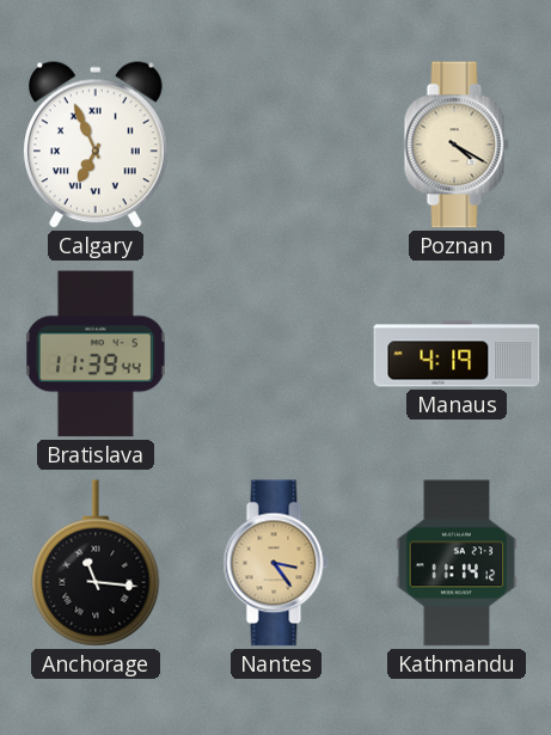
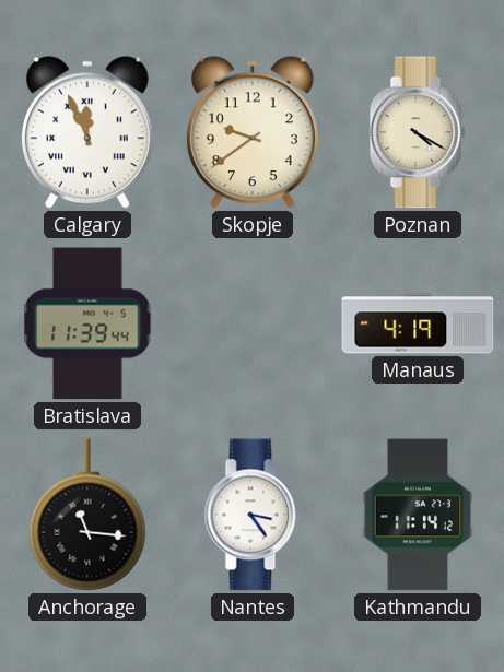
Calgary: 6:56 -> 11:56 (87, 133)
Skopje: none -> 9:39 (253, 133)
Nantes dial: champagne -> white (253, 515)
